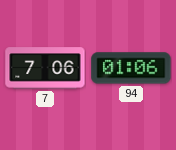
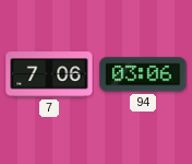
94: 01:06 -> 03:06 (143, 74)
